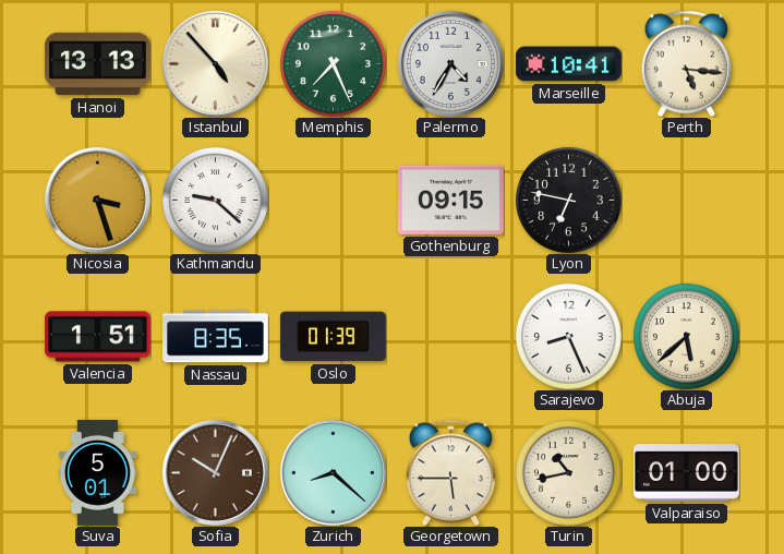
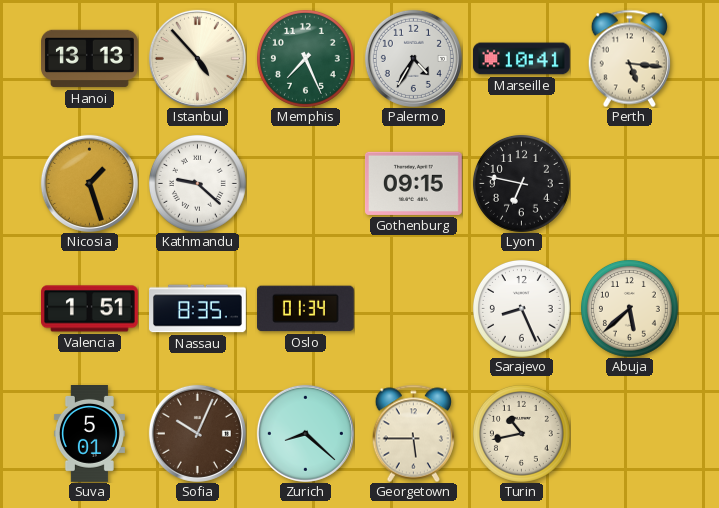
Nicosia: 3:27 -> 1:27 (89, 183)
Oslo: 01:39 -> 01:34 (305, 309)
Valparaiso: 01:00 -> none (687, 473)
